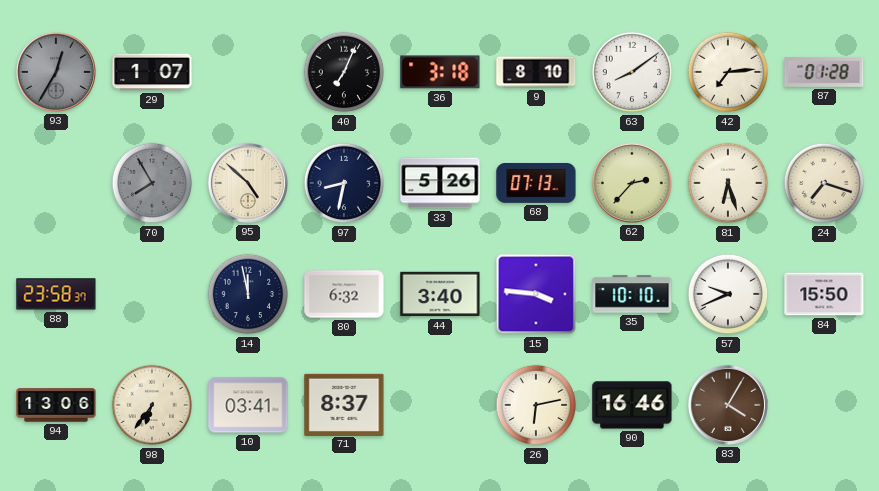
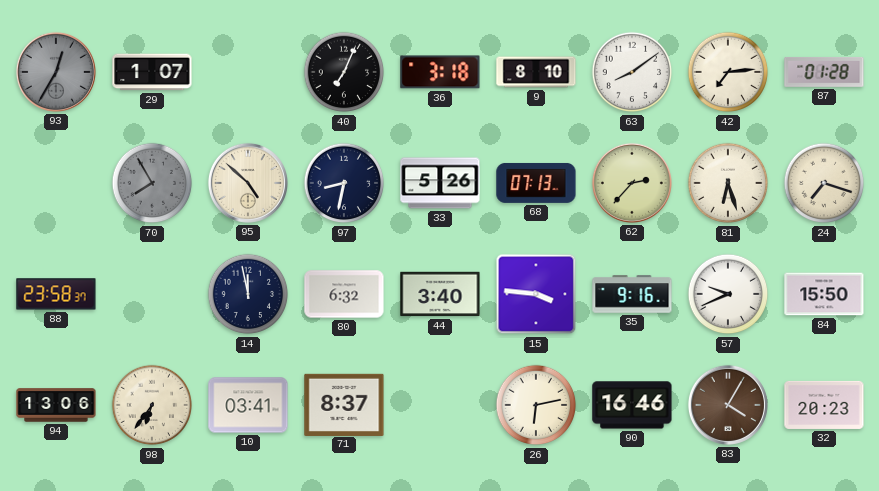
35: 10:10 -> 9:16 (632, 294)
32: none -> 20:23 (824, 405)
